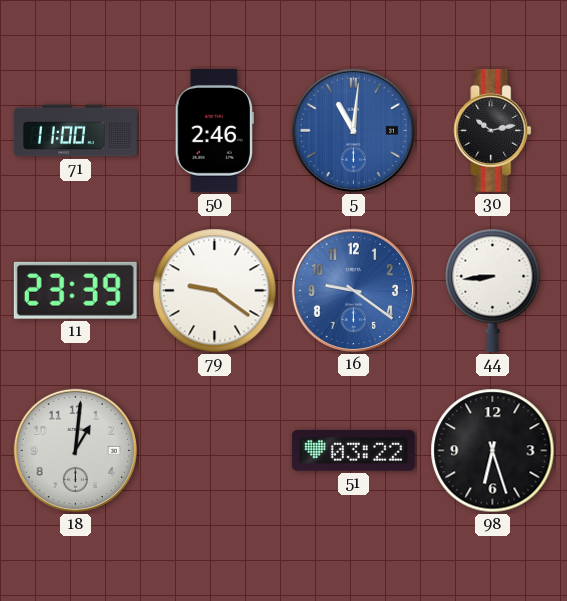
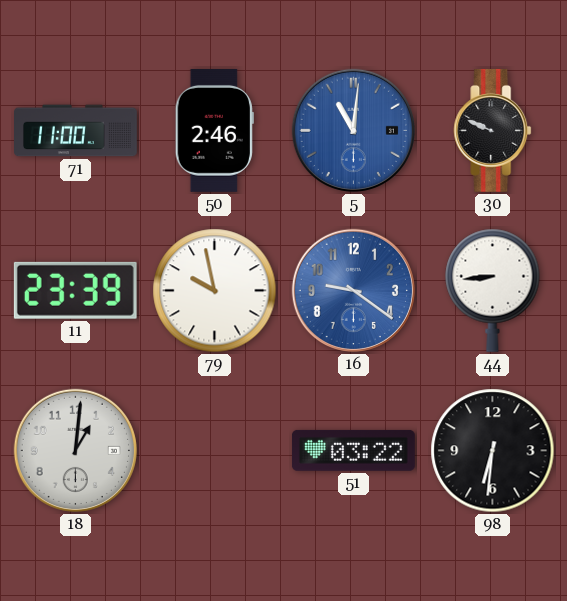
30: 10:13 -> 9:49 (493, 130)
79: 9:21 -> 9:58 (215, 291)
98: 6:27 -> 6:31 (493, 451)
